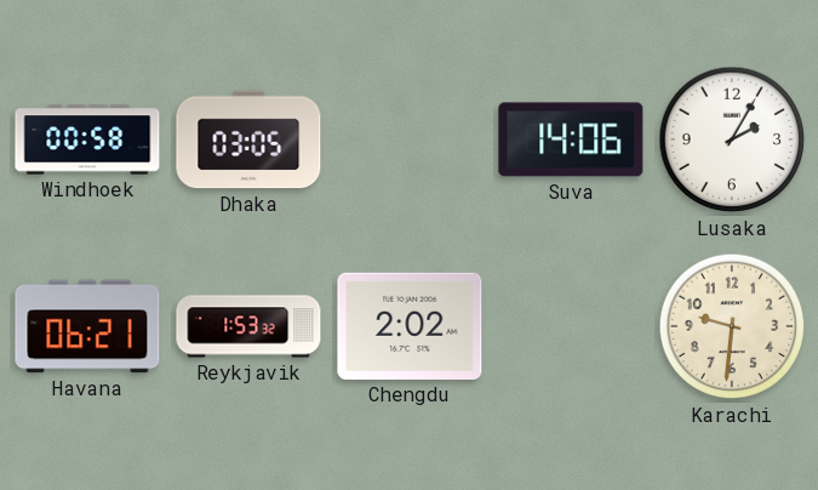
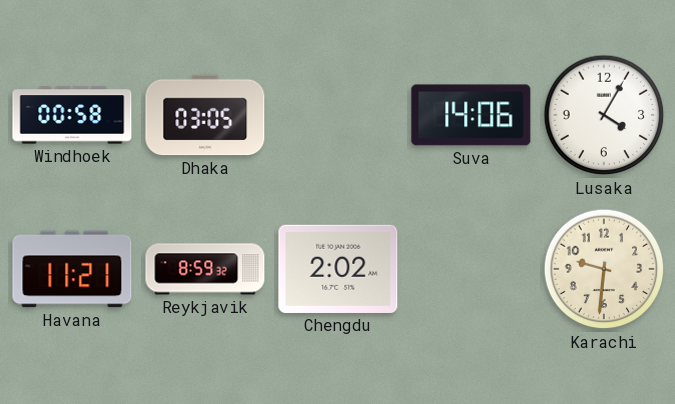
Lusaka: 2:05 -> 4:05 (604, 115)
Havana: 06:21 -> 11:21 (72, 269)
Reykjavik: 1:53 -> 8:59 (205, 269)
